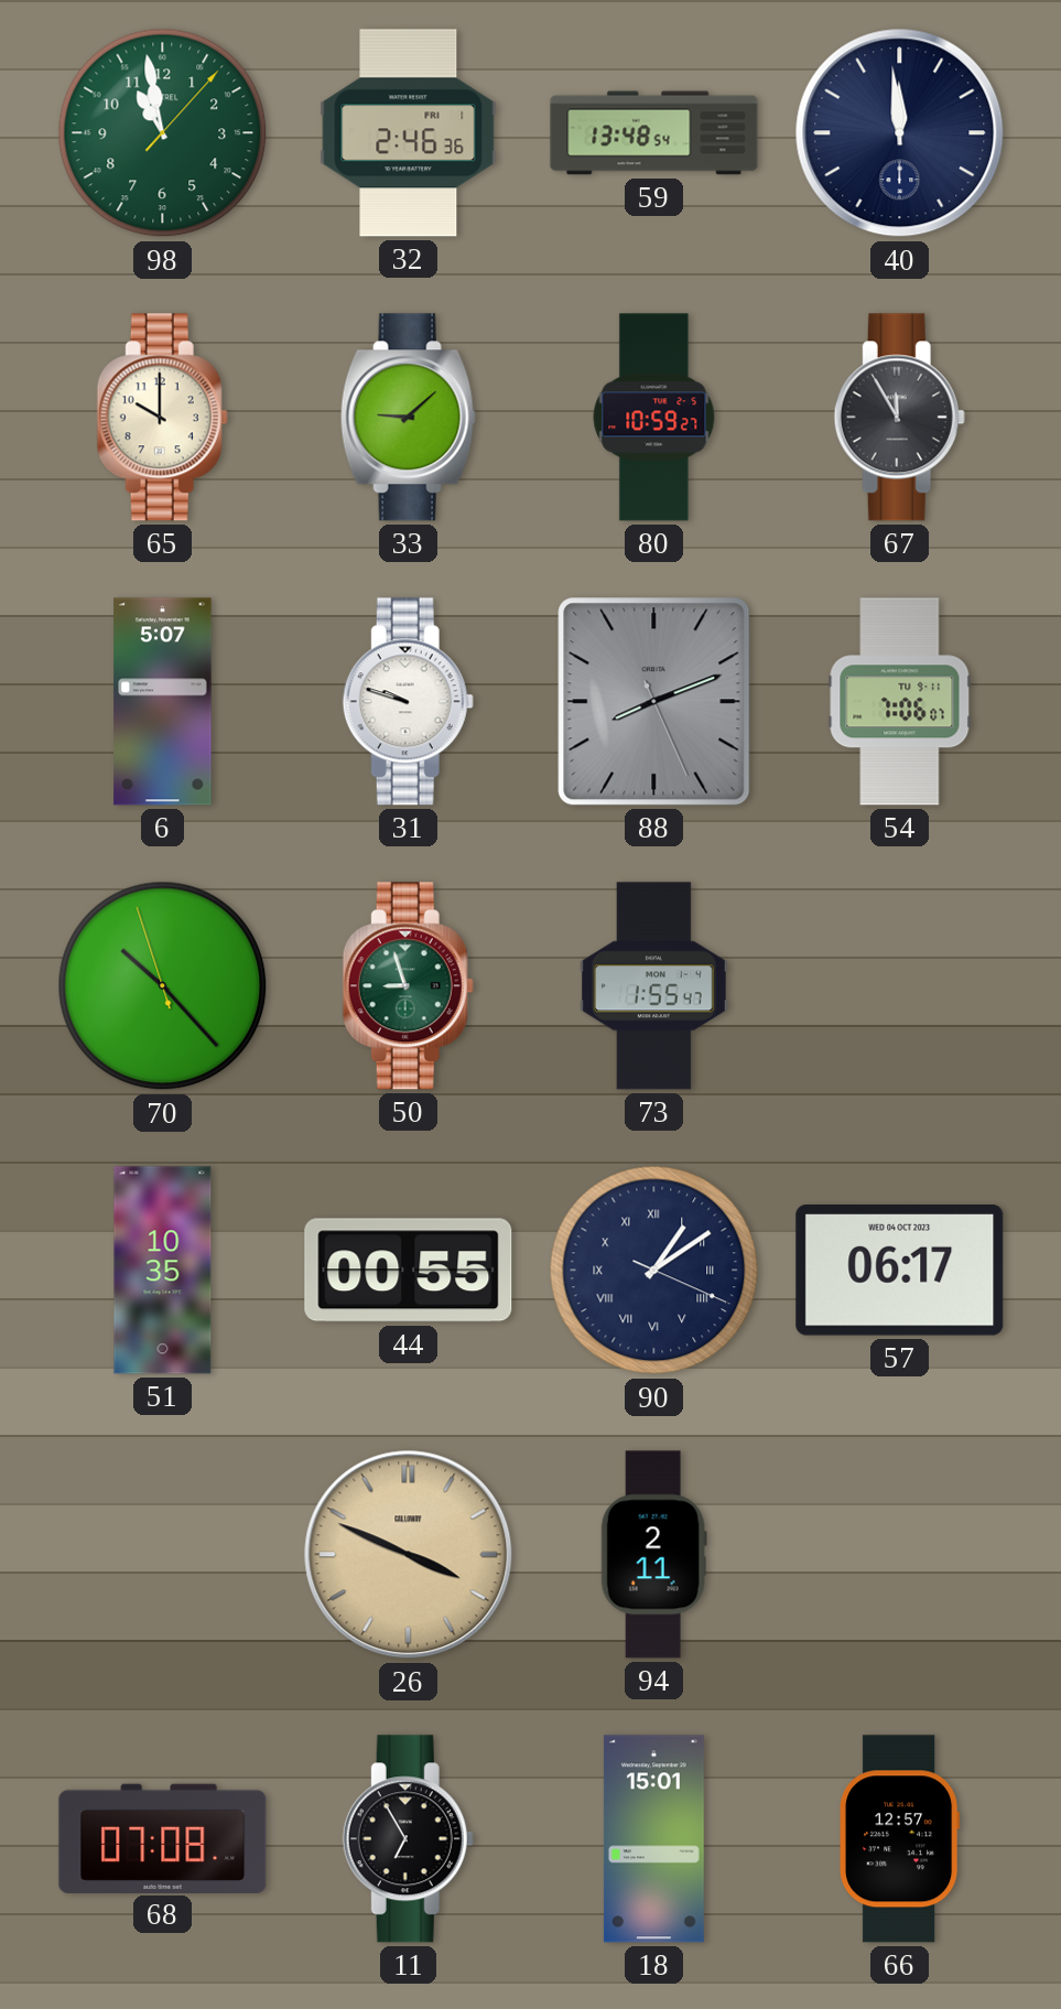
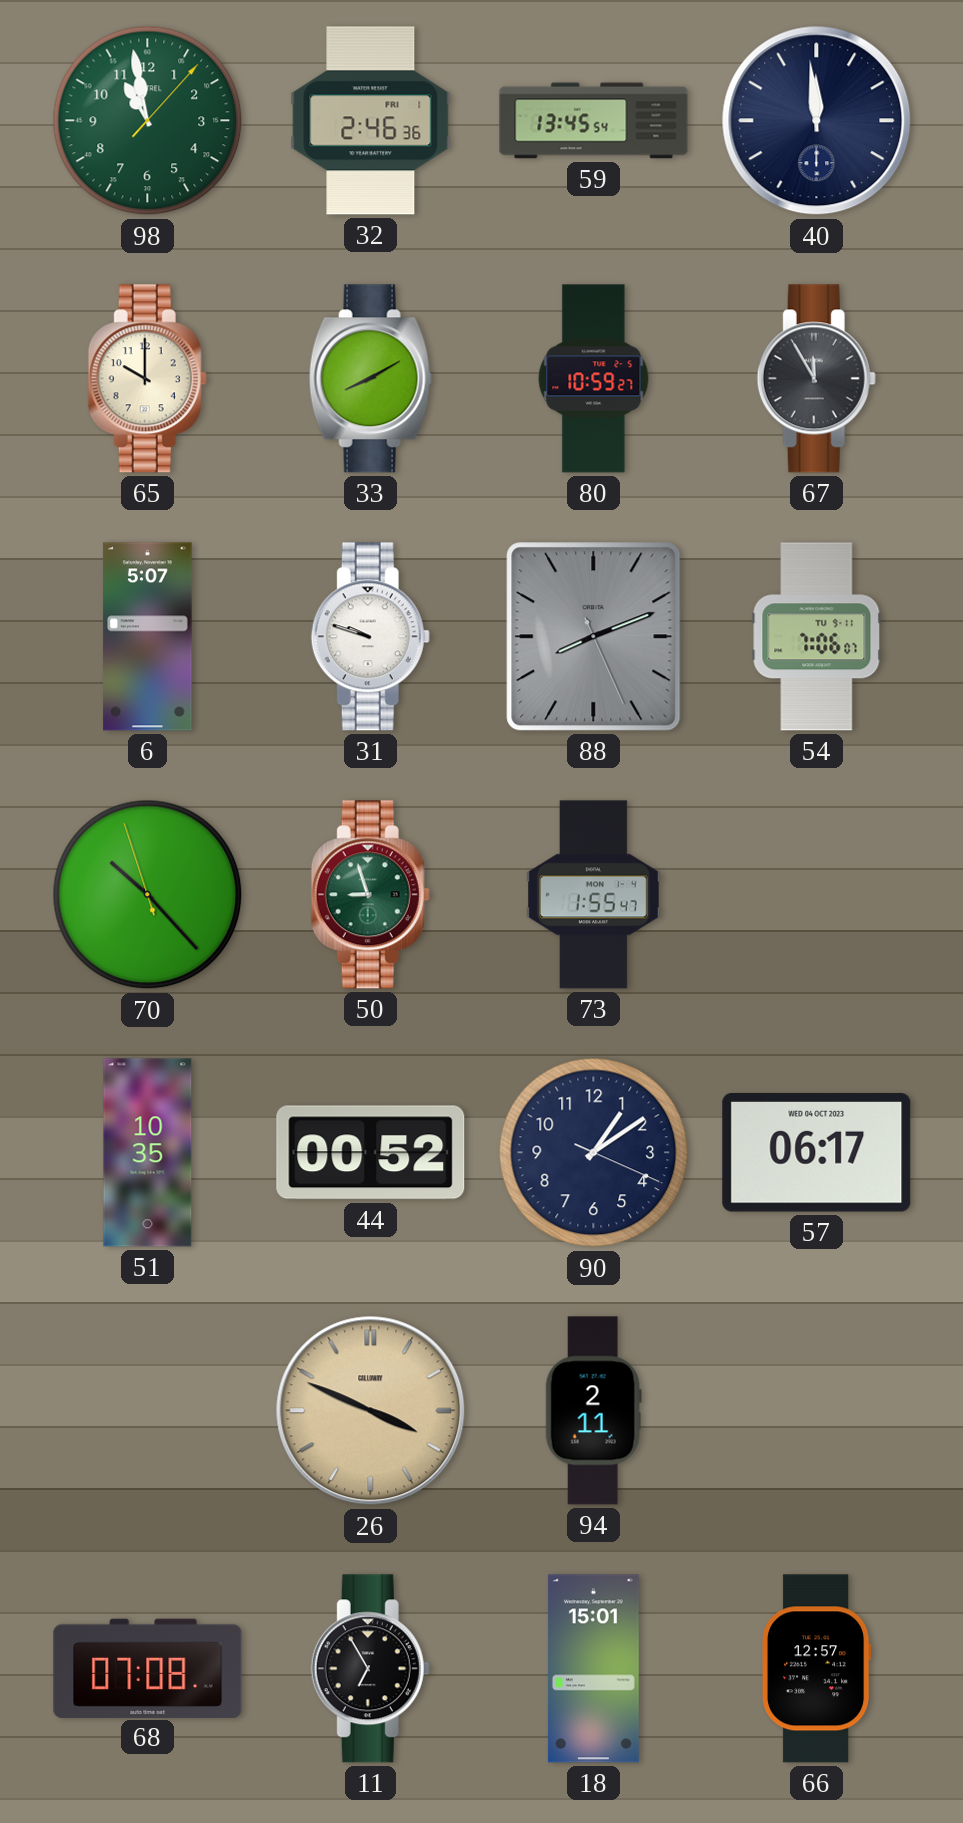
59: 13:48 -> 13:45 (594, 121)
33: 9:08 -> 8:10 (370, 379)
44: 00:55 -> 00:52 (371, 1153)
90 numerals: Roman -> Arabic (594, 1153)
